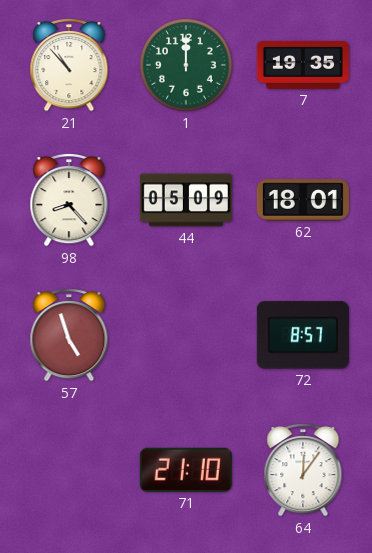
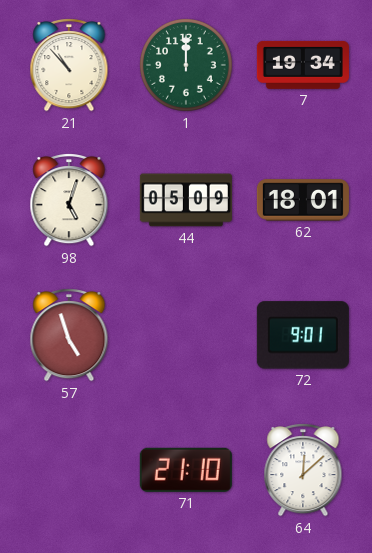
7: 19:35 -> 19:34 (303, 65)
98: 8:23 -> 5:03 (69, 201)
72: 8:57 -> 9:01 (303, 335)
64: 12:06 -> 12:08 (303, 471)
